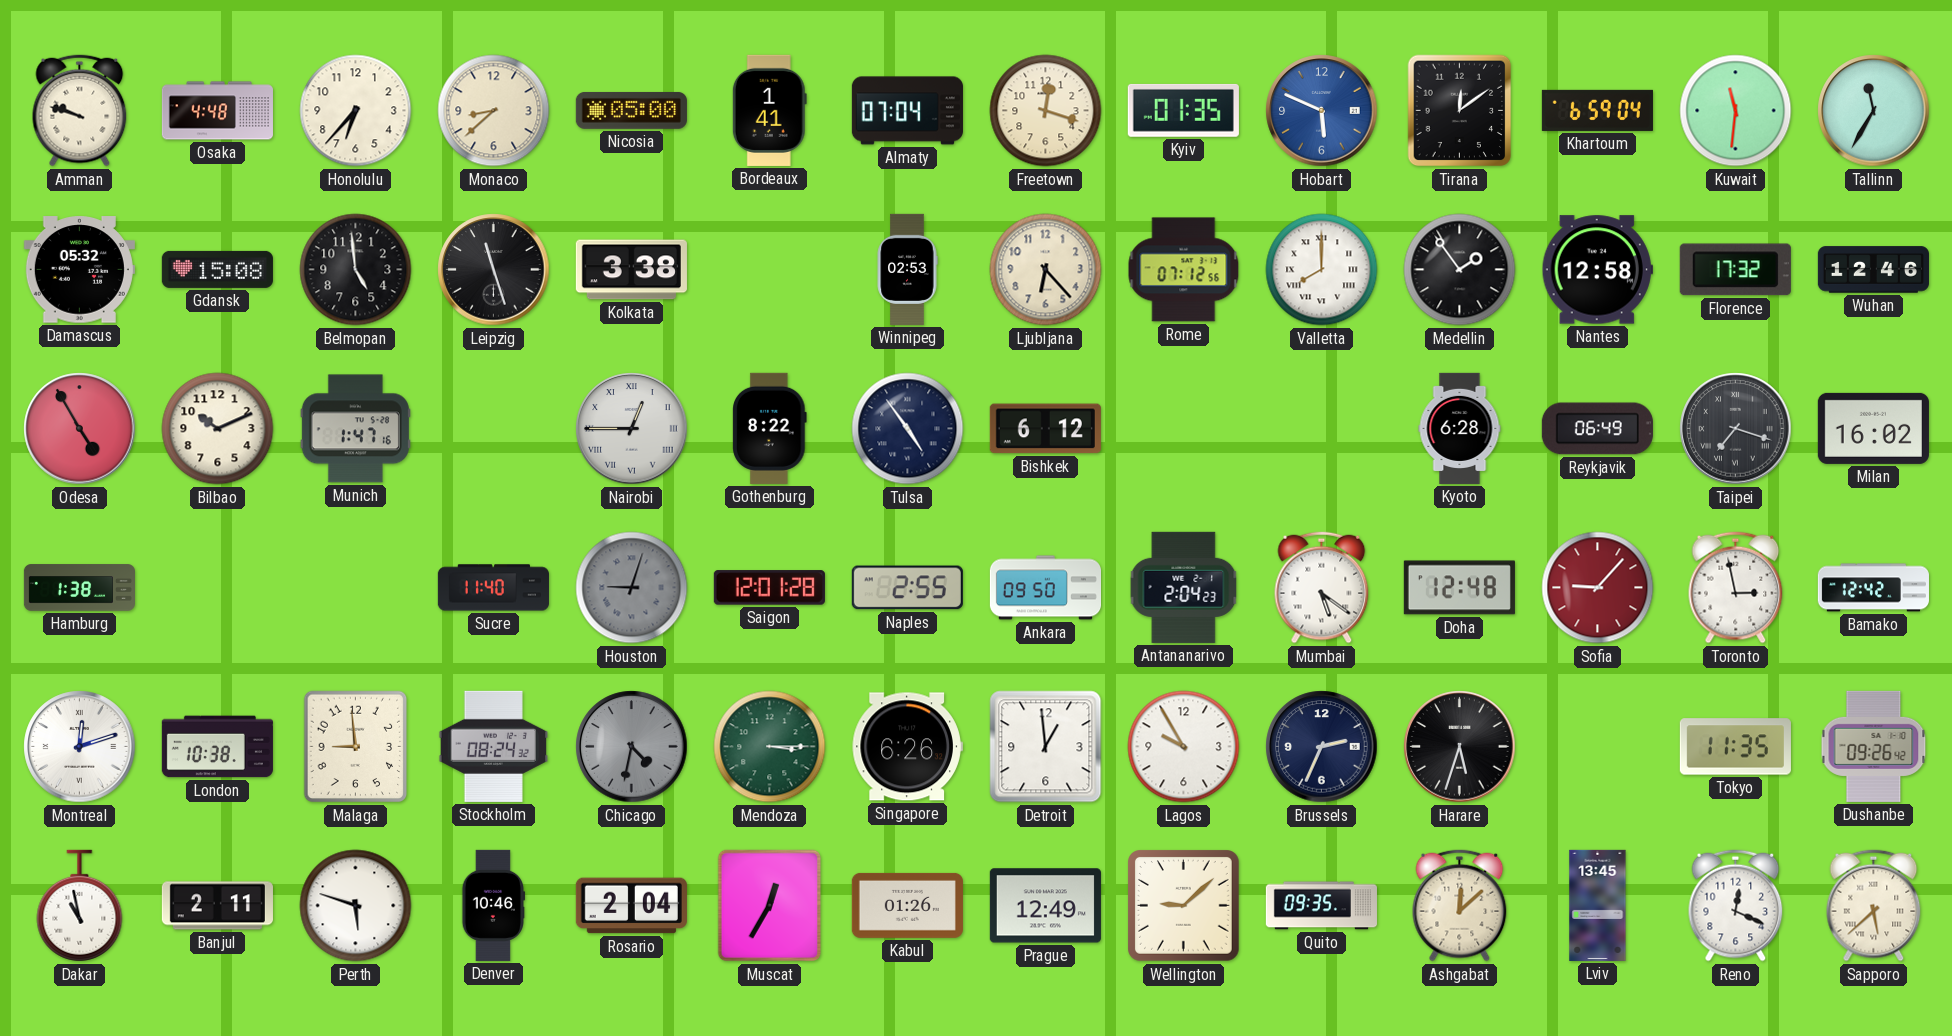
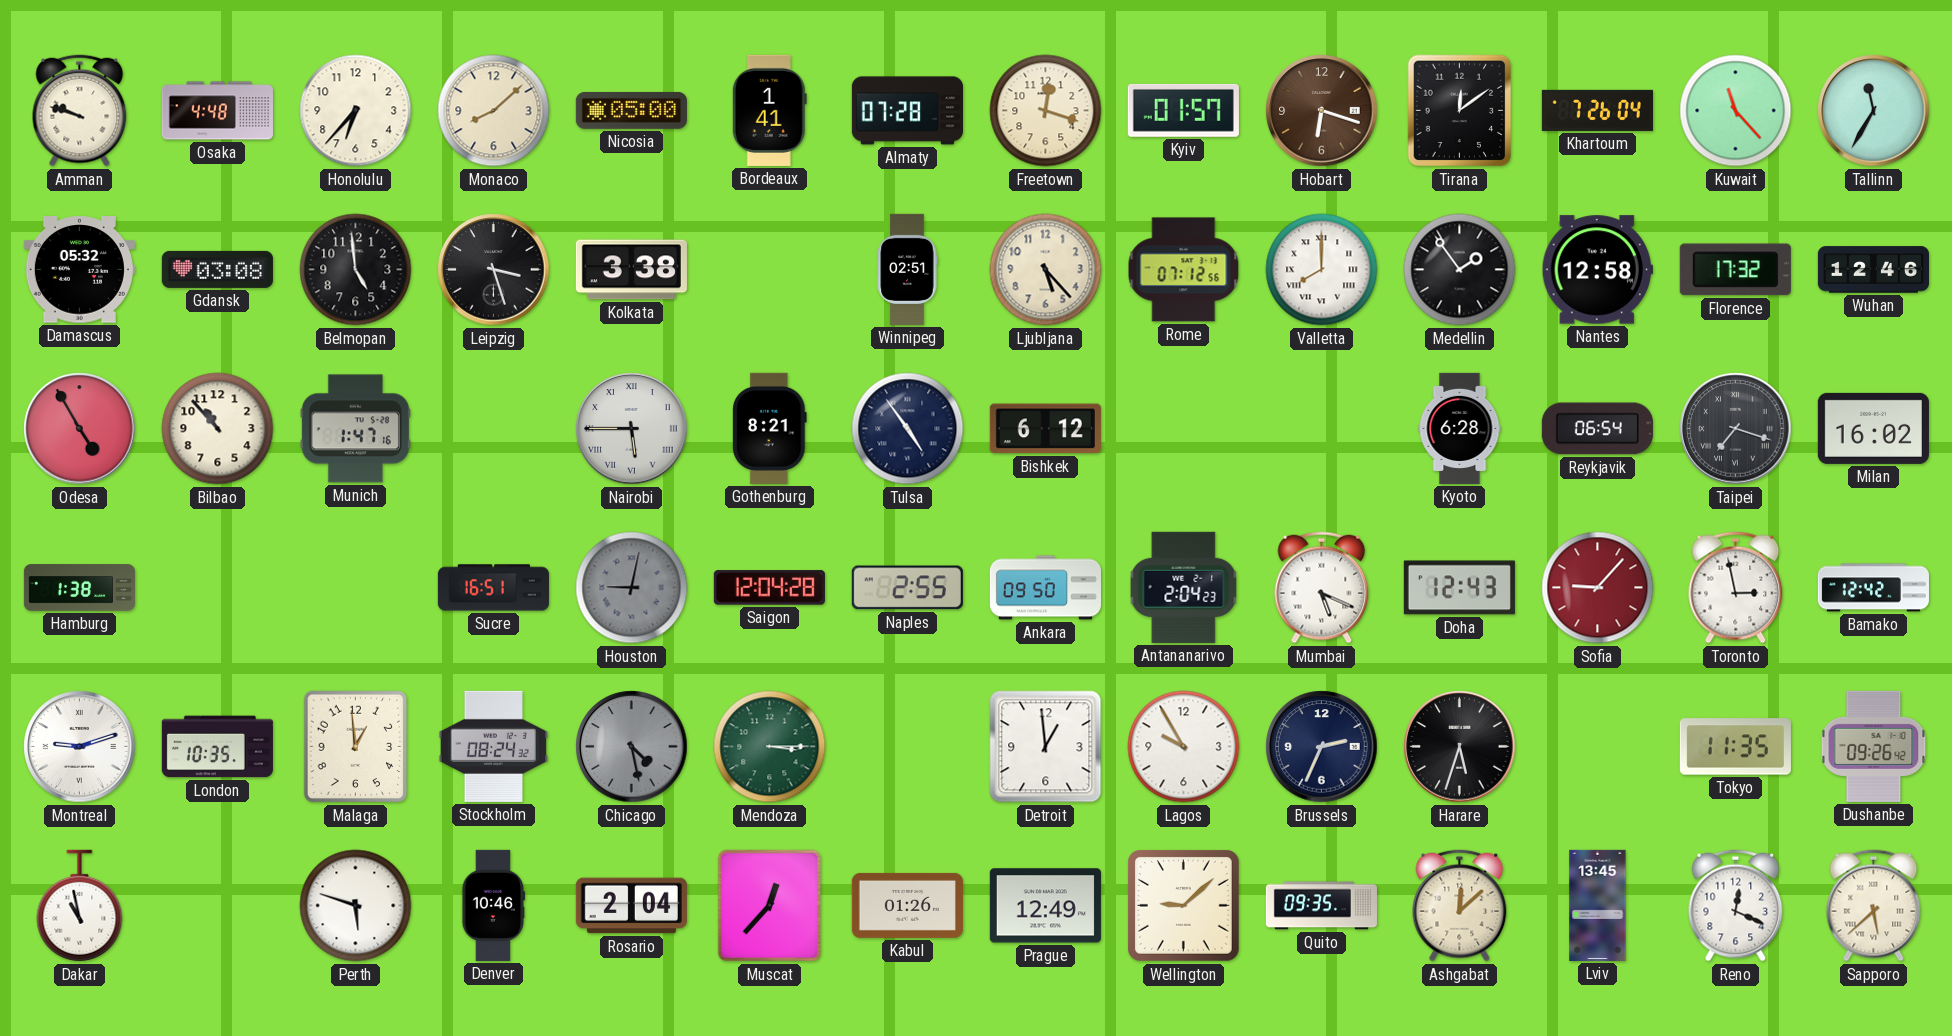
Monaco: 8:38 -> 8:08 (494, 111)
Almaty: 07:04 -> 07:28 (907, 111)
Kyiv: 01:35 -> 01:57 (1183, 110)
Hobart: 5:49 -> 6:18 (1322, 111)
Hobart dial: blue -> brown (1322, 111)
Khartoum: 6:59 -> 7:26 (1597, 110)
Kuwait: 11:31 -> 11:23 (1736, 111)
Gdansk: 15:08 -> 03:08 (217, 269)
Leipzig: 11:27 -> 3:27 (494, 270)
Winnipeg: 02:53 -> 02:51 (907, 269)
Ljubljana: 6:23 -> 5:23 (1046, 270)
Bilbao: 10:11 -> 10:53 (218, 429)
Nairobi: 12:45 -> 5:45 (632, 429)
Gothenburg: 8:22 -> 8:21 (770, 428)
Reykjavik: 06:49 -> 06:54 (1597, 429)
Sucre: 11:40 -> 16:51 (493, 588)
Houston: 9:03 -> 9:02 (632, 588)
Saigon: 12:01 -> 12:04 (769, 588)
Mumbai: 5:21 -> 5:19 (1322, 588)
Doha: 12:48 -> 12:43 (1459, 588)
Montreal: 12:12 -> 9:12 (80, 747)
London: 10:38 -> 10:35 (217, 747)
Malaga: 8:59 -> 12:59 (356, 747)
Chicago: 4:32 -> 4:28 (632, 747)
Singapore: 6:26 -> none (907, 747)
Banjul: 2:11 -> none (217, 906)
Muscat: 12:35 -> 12:37 (770, 906)
